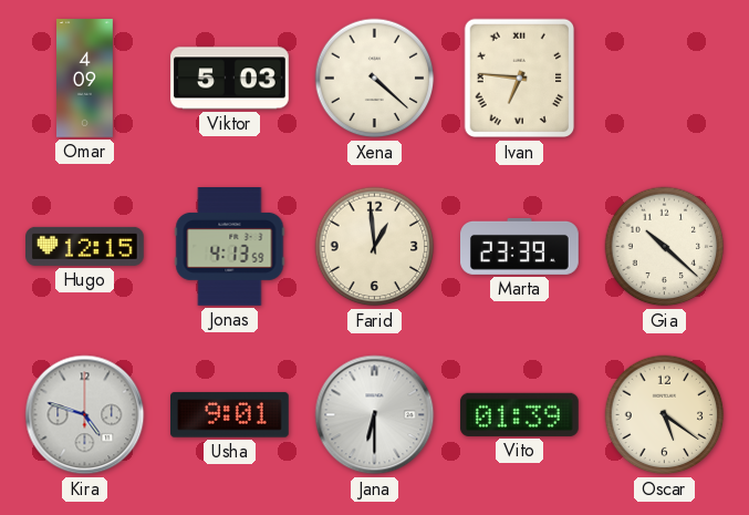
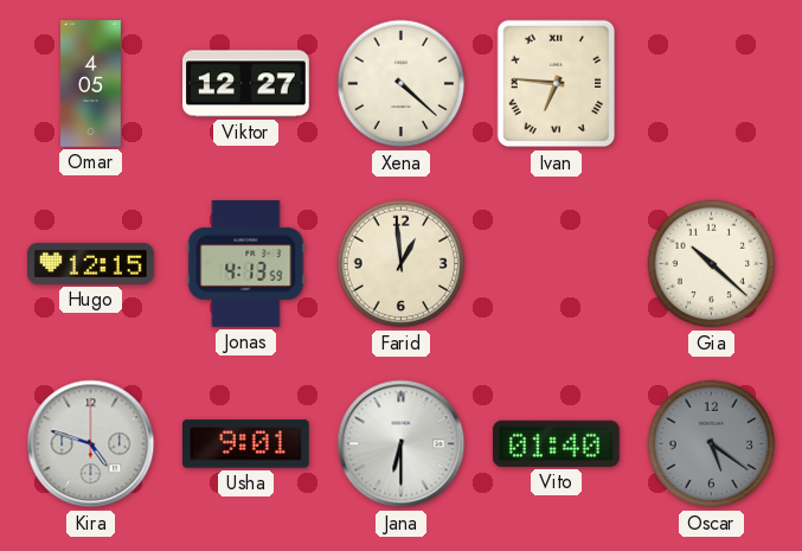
Omar: 4:09 -> 4:05 (91, 84)
Viktor: 5:03 -> 12:27 (246, 84)
Marta: 23:39 -> none (520, 246)
Vito: 01:39 -> 01:40 (556, 443)
Oscar dial: cream -> grey (712, 444)
